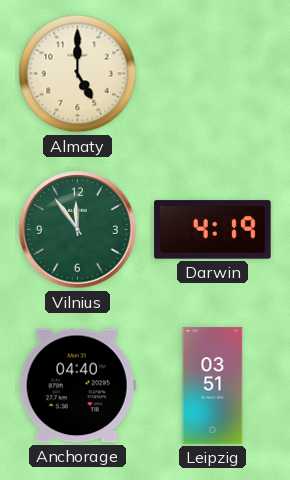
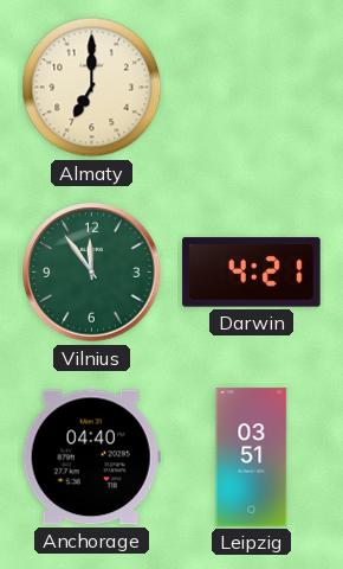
Almaty: 5:00 -> 7:00 (92, 88)
Darwin: 4:19 -> 4:21 (252, 273)
